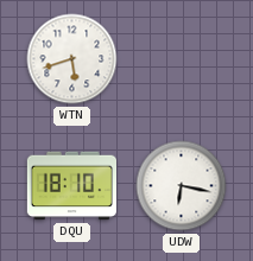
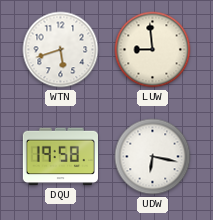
LUW: none -> 8:59 (153, 50)
DQU: 18:10 -> 19:58 (60, 157)
